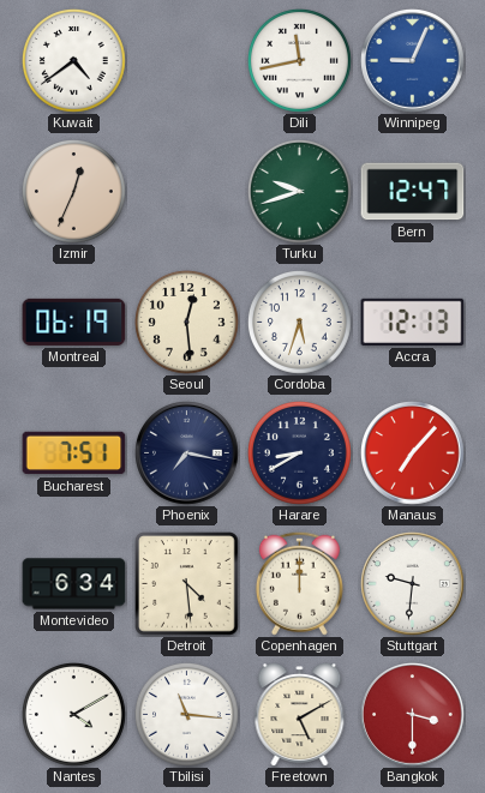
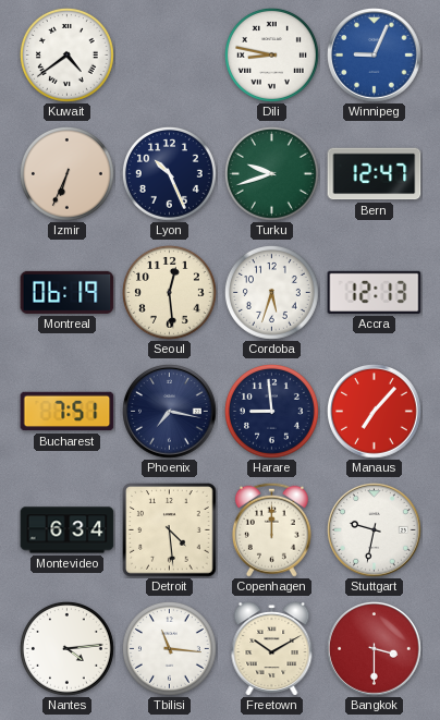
Dili: 11:43 -> 8:47 (272, 56)
Izmir: 12:34 -> 6:34 (68, 174)
Lyon: none -> 10:26 (170, 174)
Harare: 8:40 -> 8:59 (272, 412)
Stuttgart: 9:31 -> 9:32 (375, 530)
Nantes: 4:10 -> 4:14 (68, 649)
Freetown: 5:10 -> 10:10 (272, 649)
